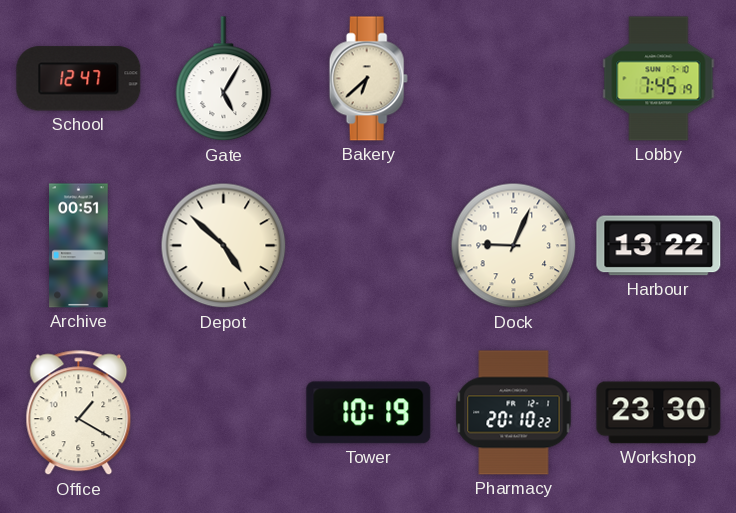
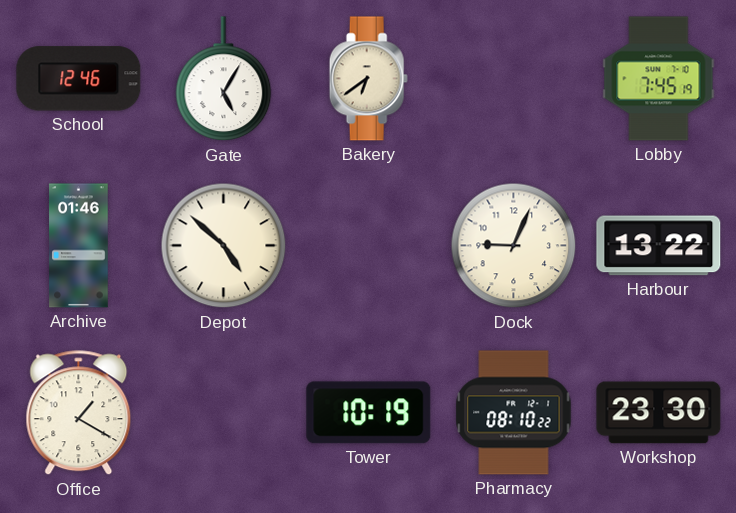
School: 12:47 -> 12:46 (79, 79)
Bakery: 6:38 -> 6:39 (368, 79)
Archive: 00:51 -> 01:46 (79, 246)
Pharmacy: 20:10 -> 08:10 (514, 413)
